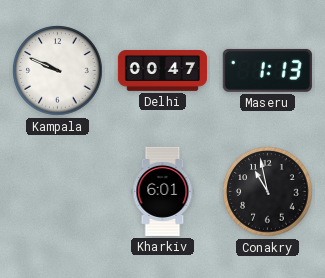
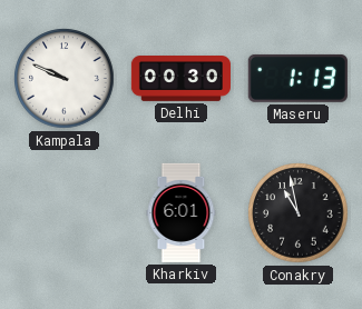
Delhi: 00:47 -> 00:30 (180, 79)
